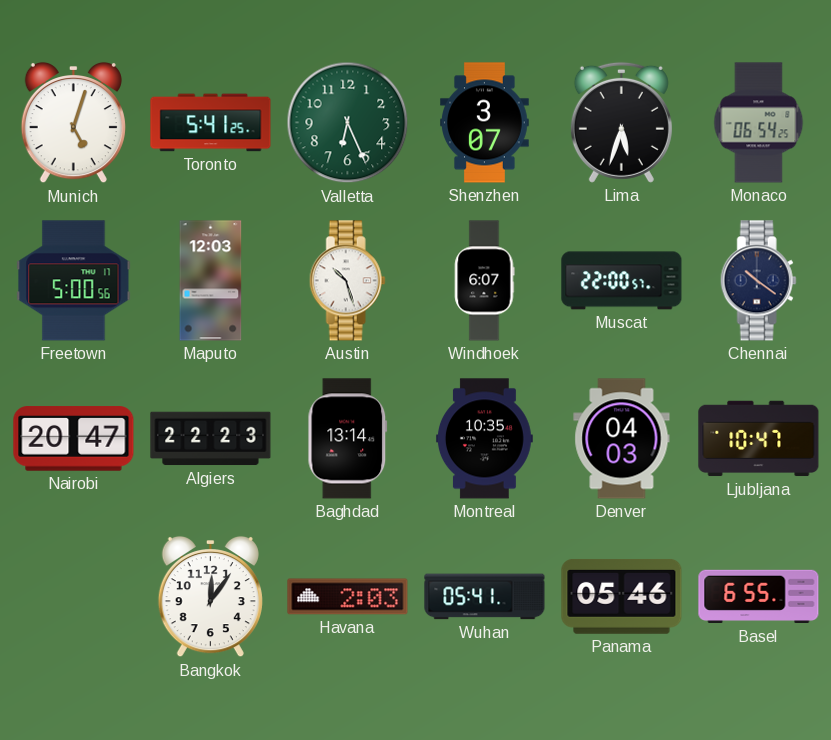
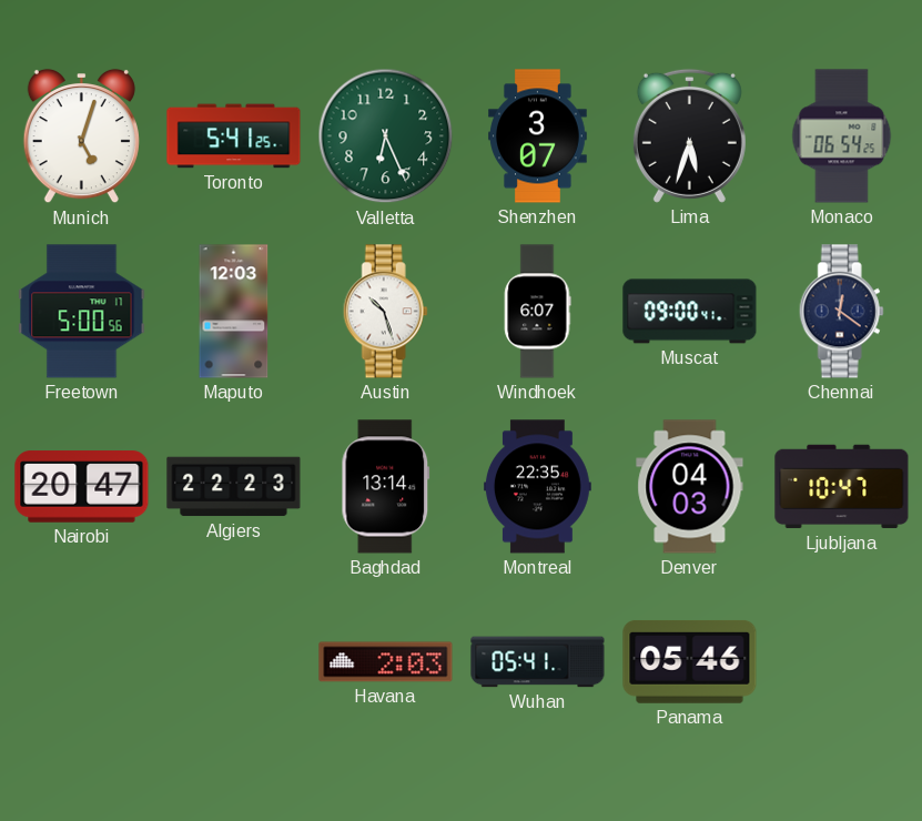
Muscat: 22:00 -> 09:00 (690, 312)
Chennai: 10:21 -> 12:21 (841, 312)
Montreal: 10:35 -> 22:35 (537, 487)
Bangkok: 12:06 -> none (210, 597)
Basel: 6:55 -> none (759, 597)
